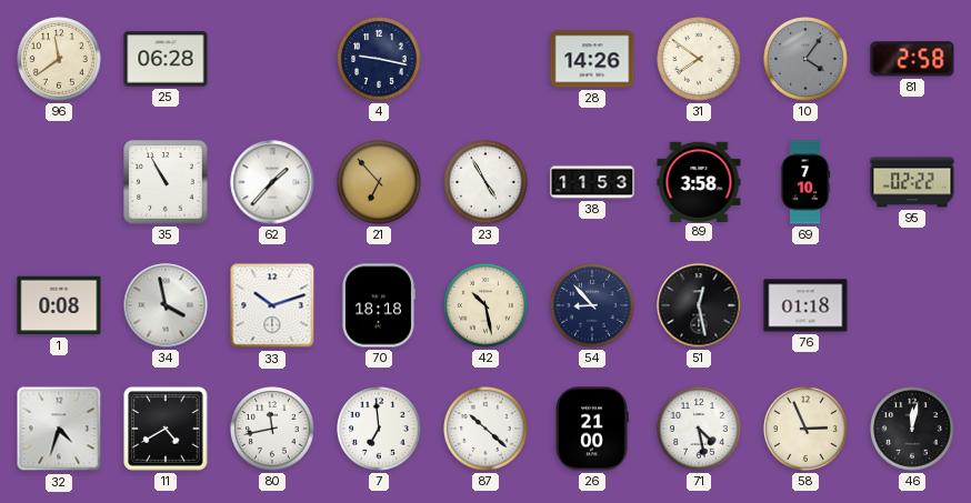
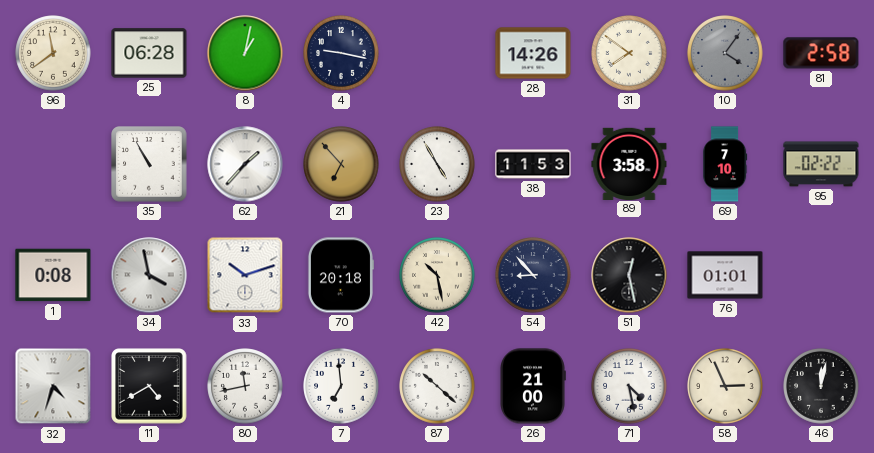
8: none -> 1:02 (245, 53)
70: 18:18 -> 20:18 (340, 275)
76: 01:18 -> 01:01 (725, 275)
